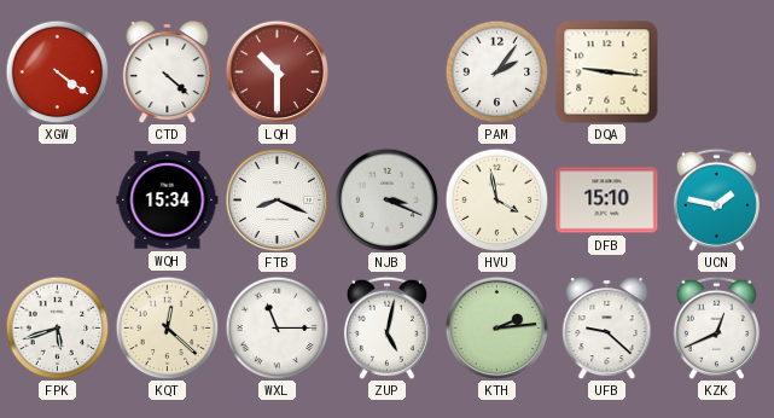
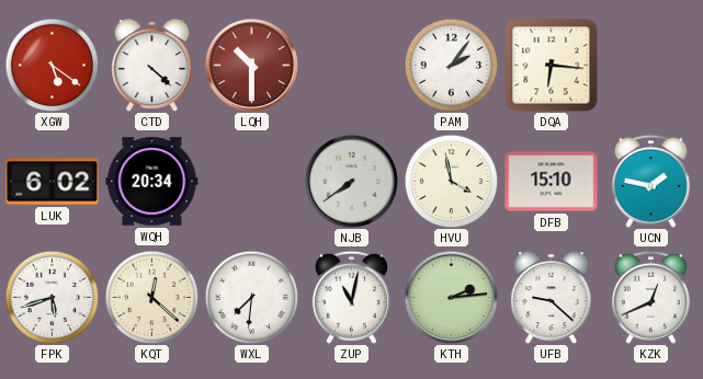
XGW: 4:21 -> 5:21 (52, 65)
DQA: 9:16 -> 6:16 (552, 66)
LUK: none -> 6:02 (53, 182)
WQH: 15:34 -> 20:34 (152, 182)
FTB: 8:19 -> none (277, 199)
NJB: 3:19 -> 7:39 (351, 181)
WXL: 11:15 -> 7:31 (251, 297)
ZUP: 5:02 -> 11:02 (351, 297)
